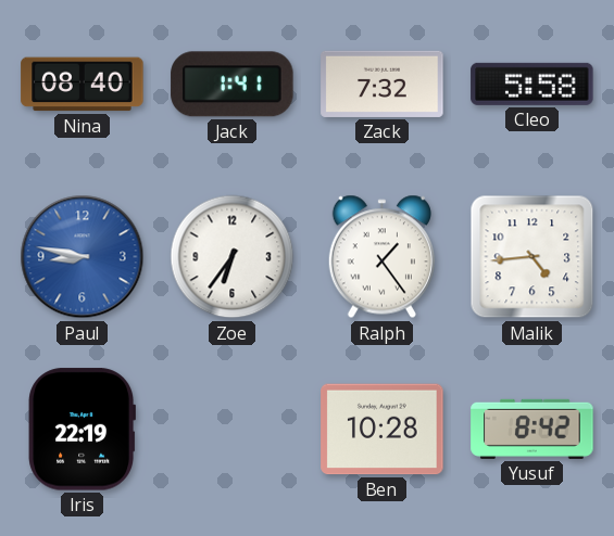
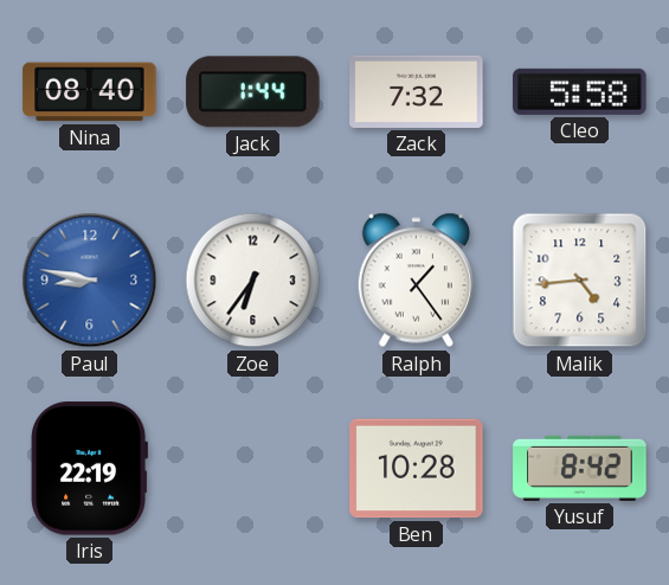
Jack: 1:41 -> 1:44 (253, 92)
